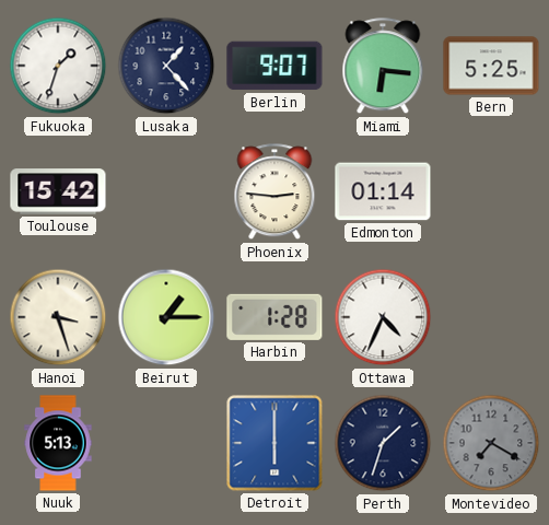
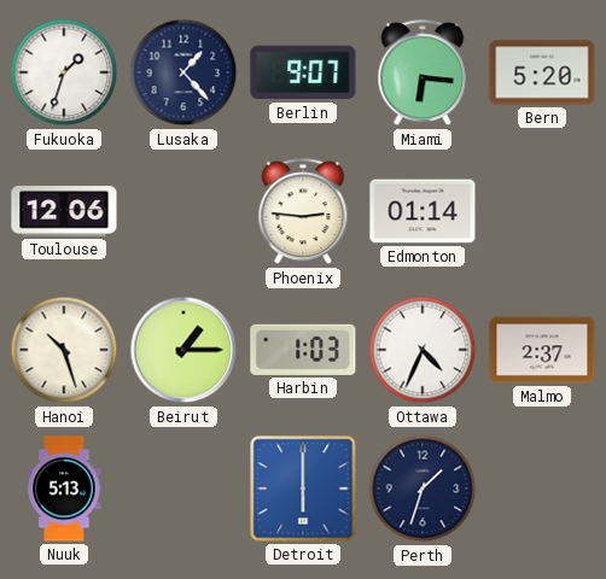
Bern: 5:25 -> 5:20 (542, 72)
Toulouse: 15:42 -> 12:06 (64, 211)
Hanoi: 3:27 -> 10:27 (64, 350)
Harbin: 1:28 -> 1:03 (303, 350)
Malmo: none -> 2:37 (542, 350)
Montevideo: 7:20 -> none (491, 443)
